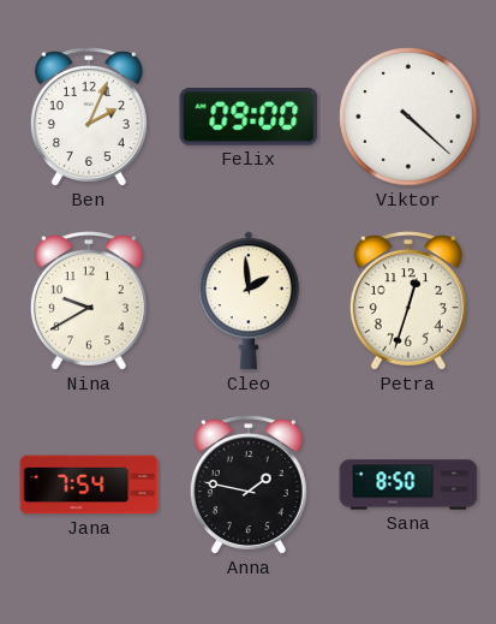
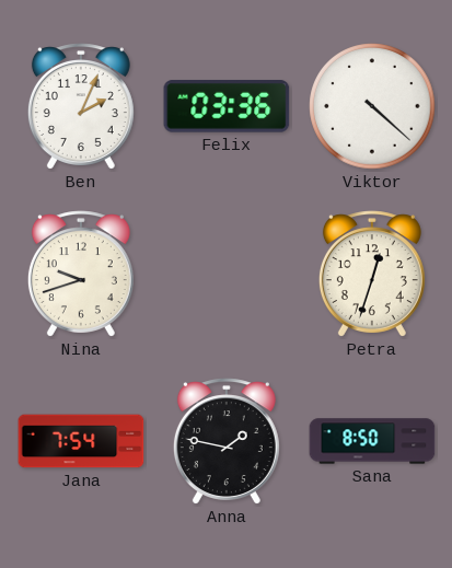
Felix: 09:00 -> 03:36 (227, 106)
Nina: 9:40 -> 9:42 (81, 274)
Cleo: 1:59 -> none (249, 301)
